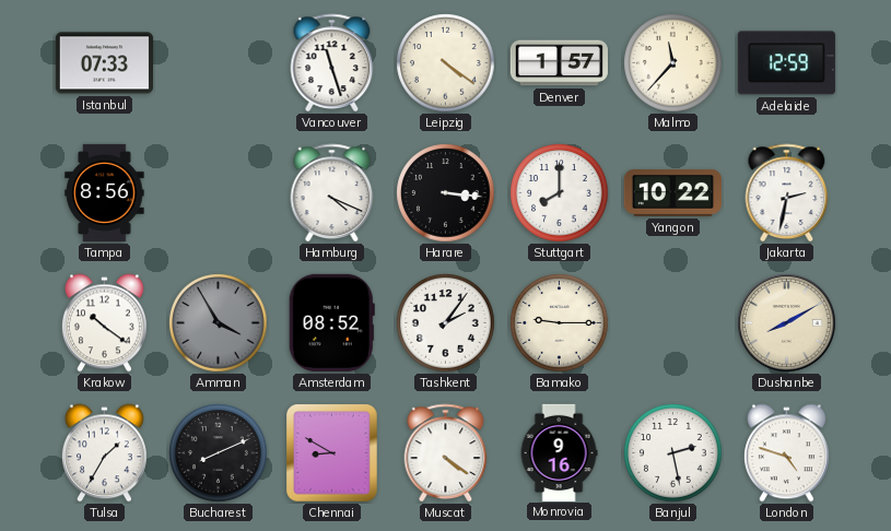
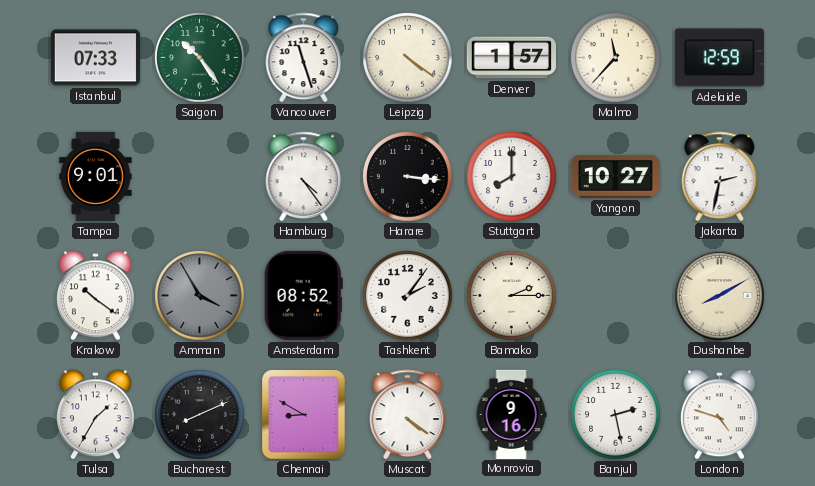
Saigon: none -> 10:24 (200, 58)
Tampa: 8:56 -> 9:01 (96, 176)
Hamburg: 4:19 -> 4:24 (304, 176)
Yangon: 10:22 -> 10:27 (615, 176)
Bamako: 9:15 -> 2:15 (512, 296)
